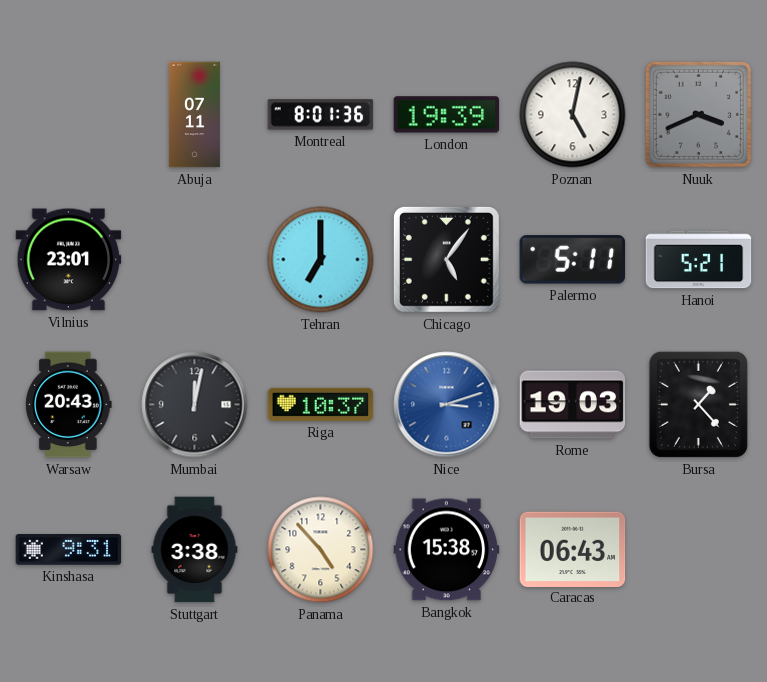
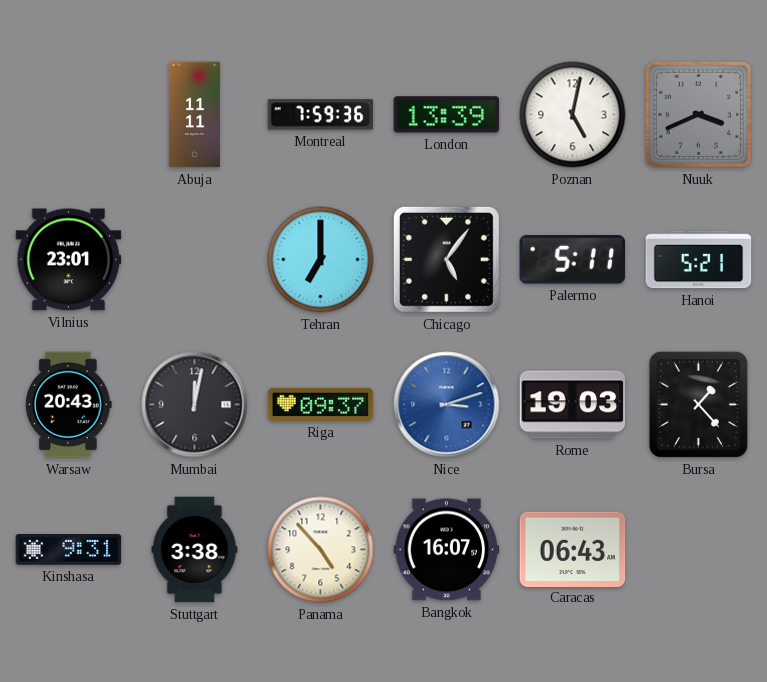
Abuja: 07:11 -> 11:11 (194, 115)
Montreal: 8:01 -> 7:59 (321, 115)
London: 19:39 -> 13:39 (447, 115)
Riga: 10:37 -> 09:37 (321, 404)
Bangkok: 15:38 -> 16:07 (447, 550)
